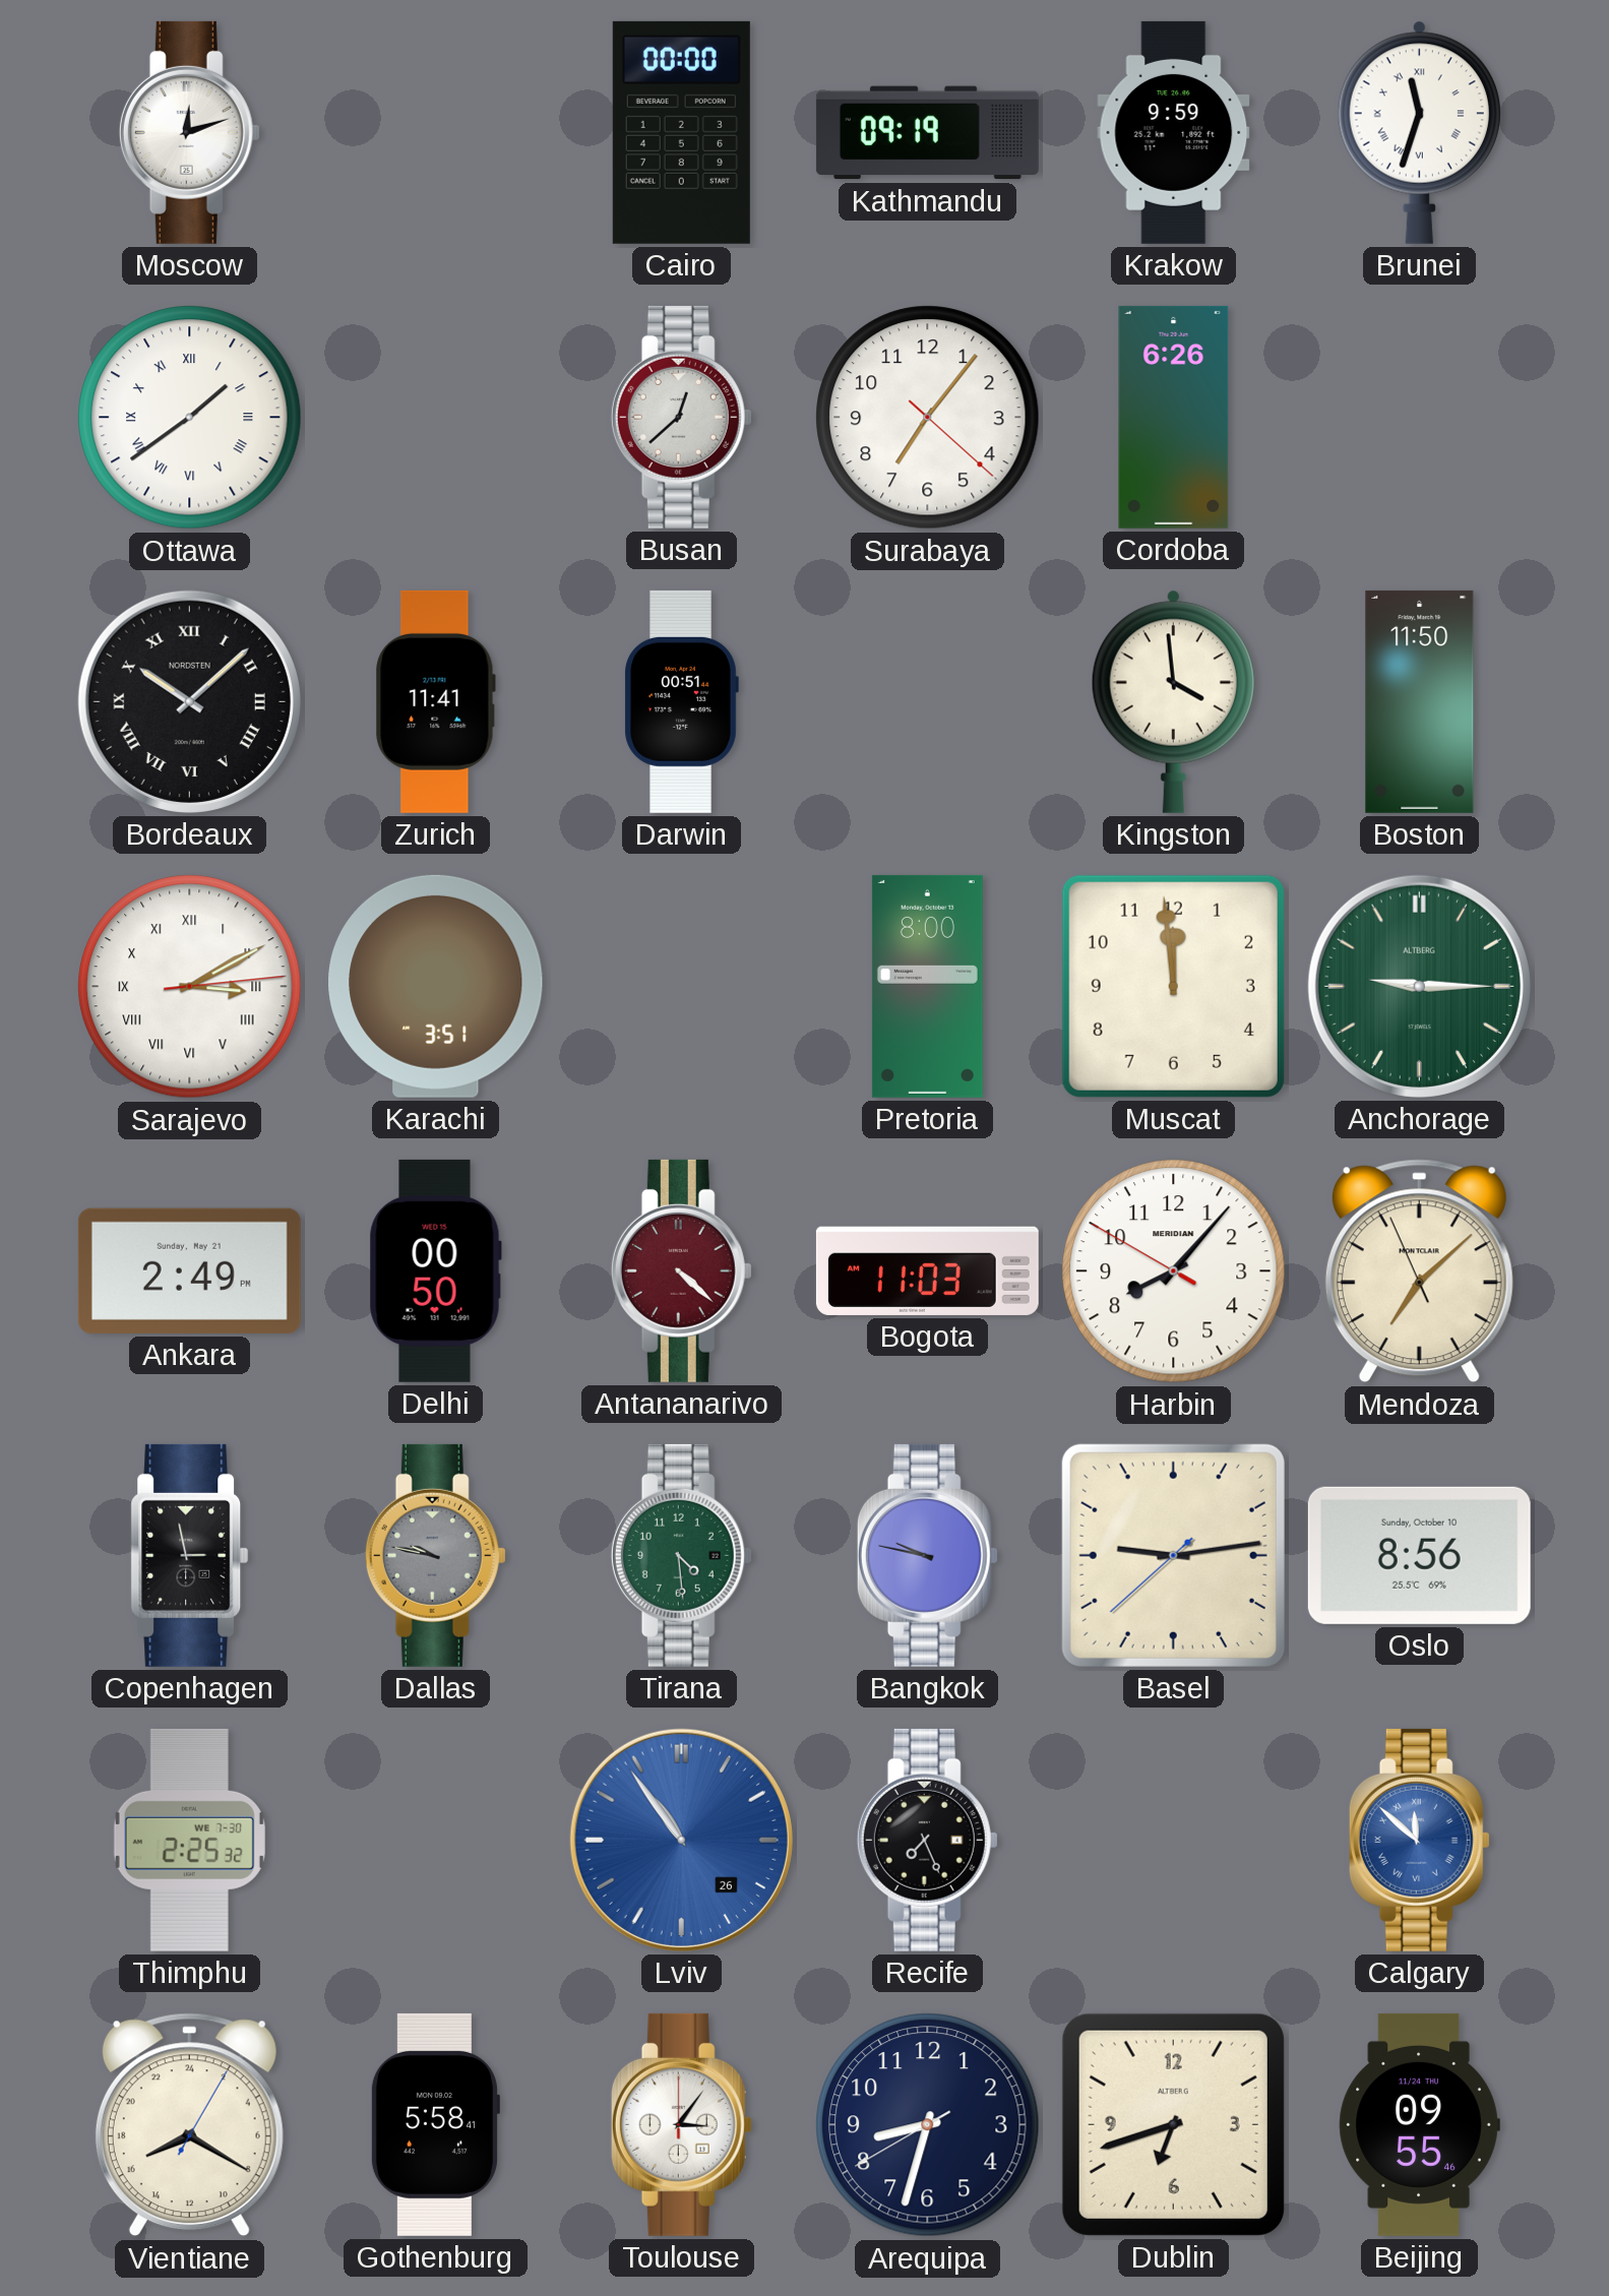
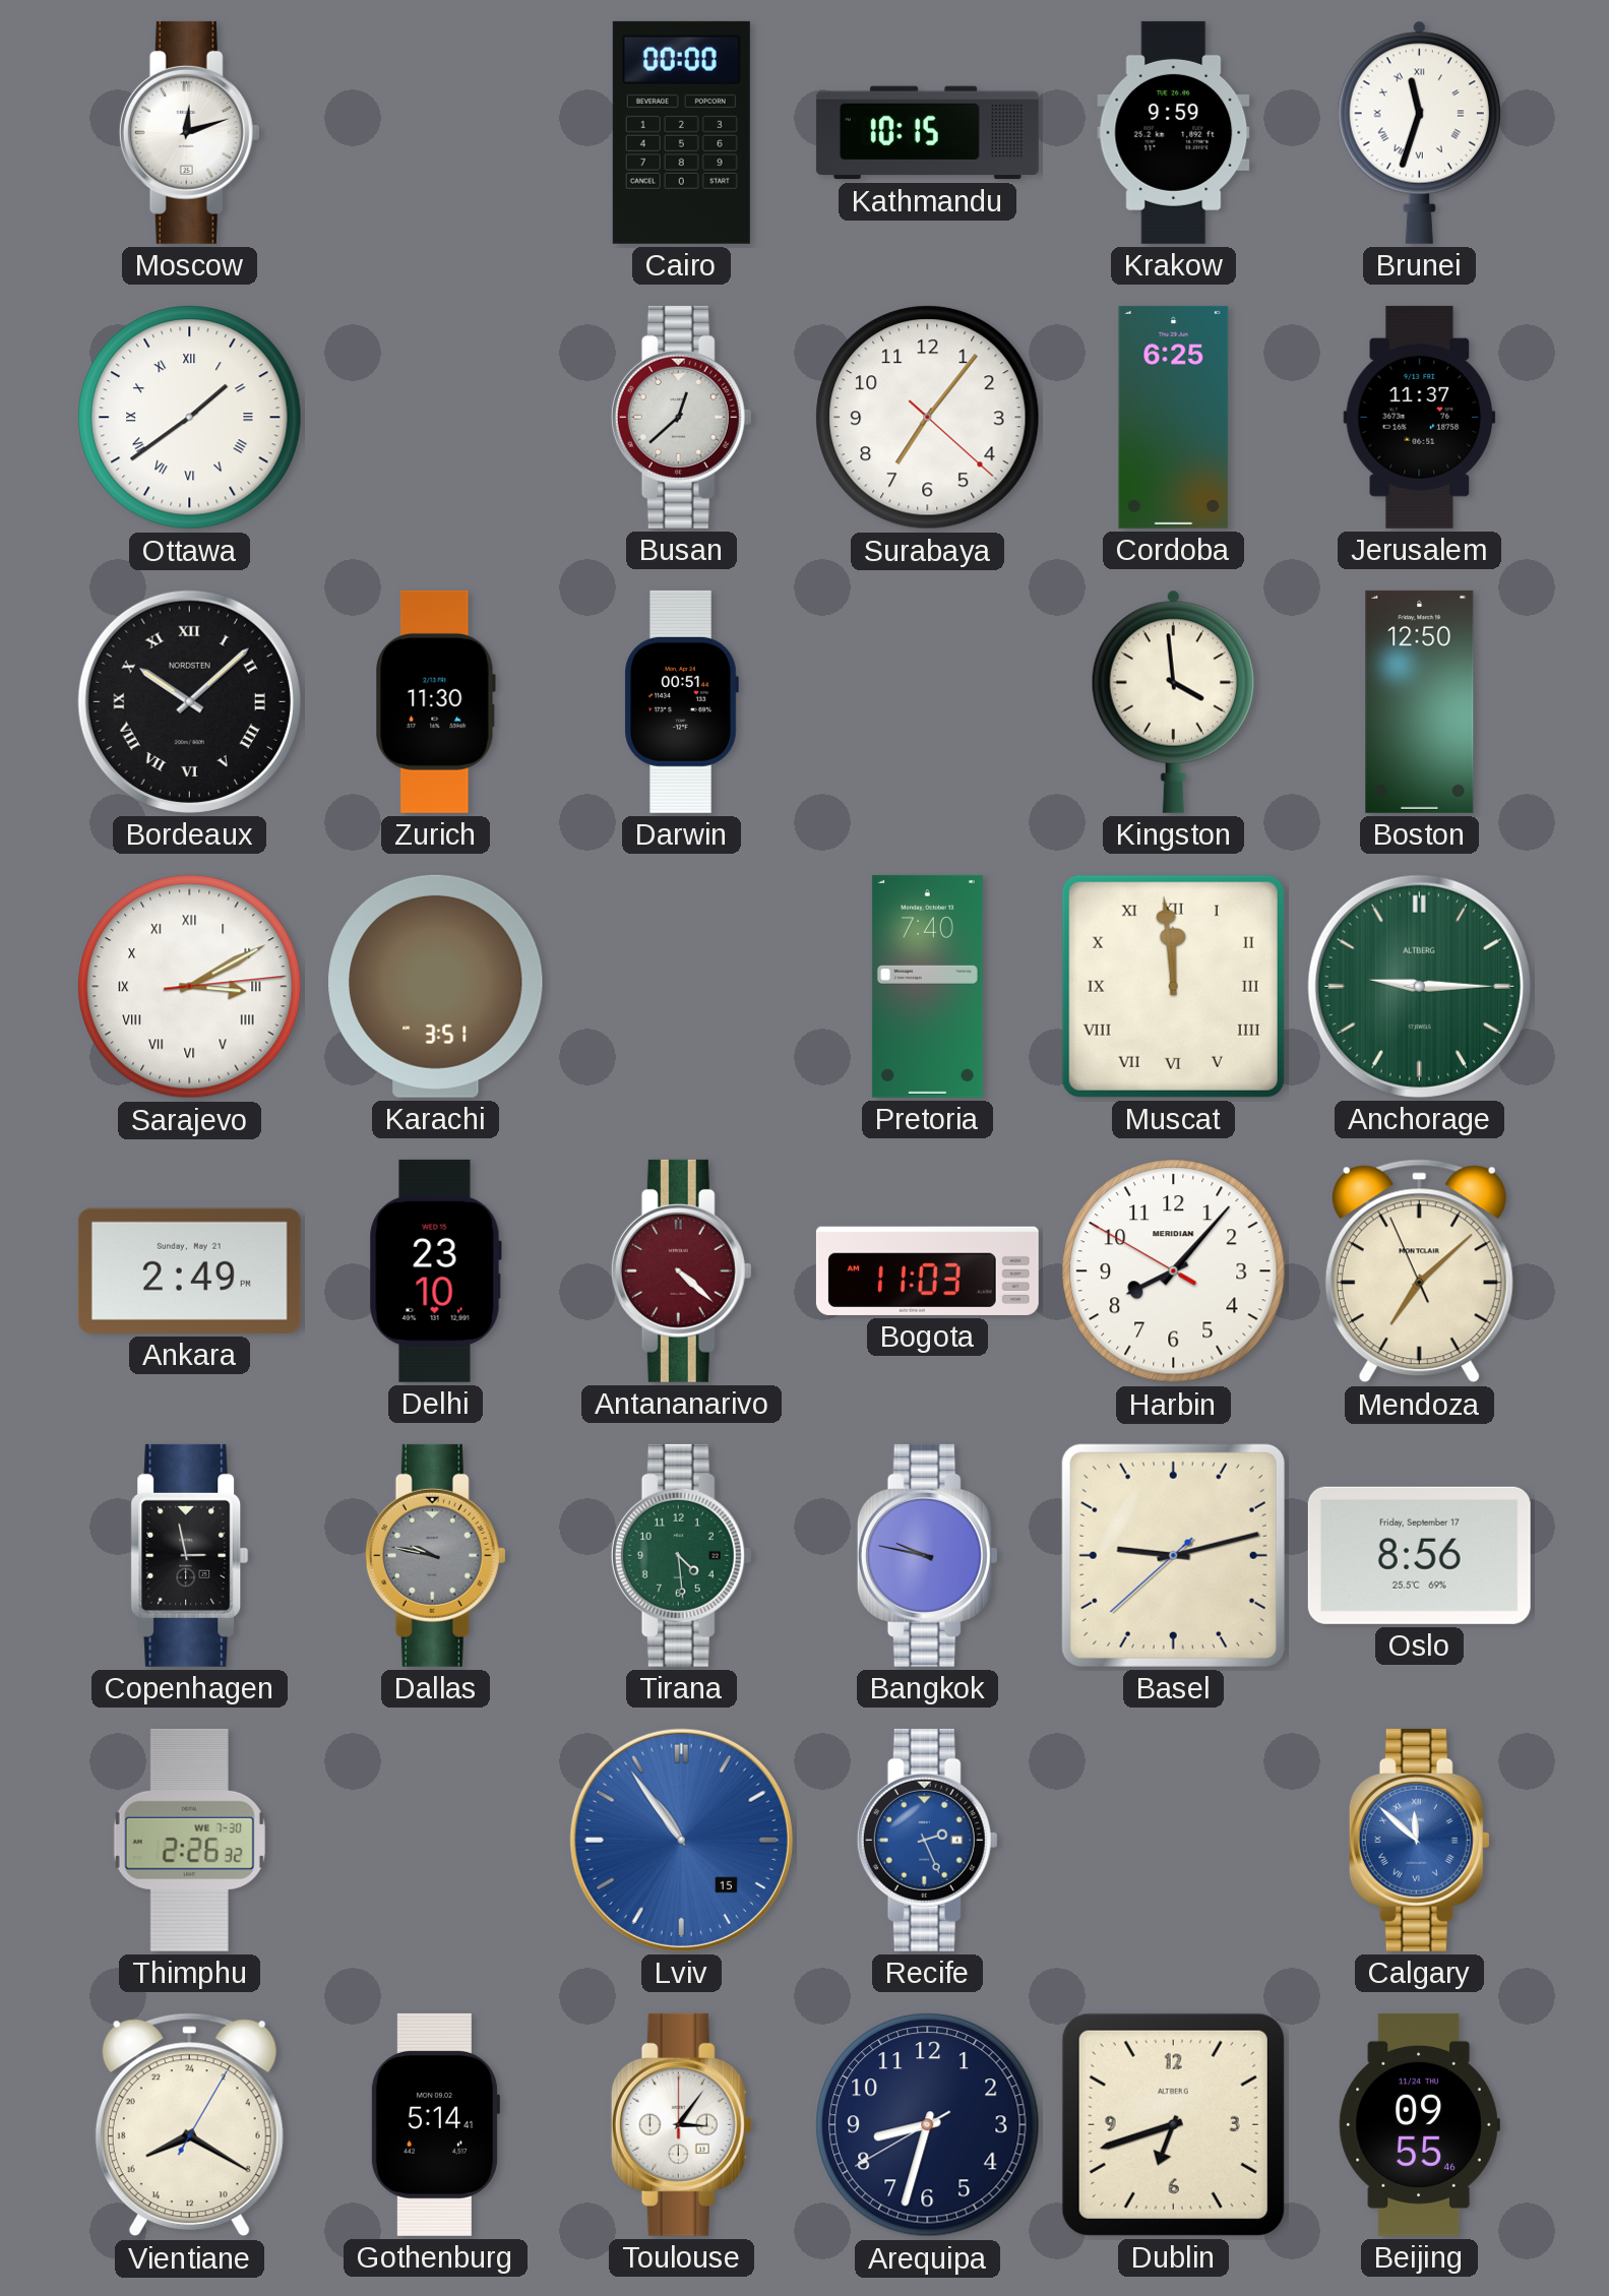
Kathmandu: 09:19 -> 10:15 (927, 133)
Cordoba: 6:26 -> 6:25 (1174, 417)
Jerusalem: none -> 11:37 (1420, 417)
Zurich: 11:41 -> 11:30 (435, 701)
Boston: 11:50 -> 12:50 (1420, 701)
Pretoria: 8:00 -> 7:40 (927, 986)
Muscat numerals: Arabic -> Roman (1173, 986)
Delhi: 00:50 -> 23:10 (435, 1270)
Basel: 9:13 -> 9:12 (1173, 1555)
Oslo date: Sunday, October 10 -> Friday, September 17 (1419, 1555)
Thimphu: 2:25 -> 2:26 (189, 1840)
Lviv date: 26 -> 15 (681, 1840)
Recife: 7:26 -> 2:26 (927, 1840)
Recife dial: black -> blue (927, 1840)
Gothenburg: 5:58 -> 5:14 (435, 2124)
